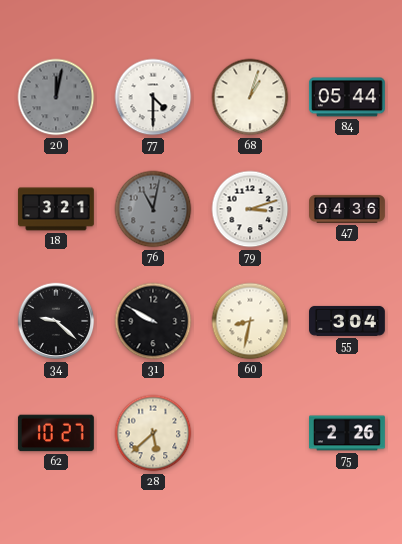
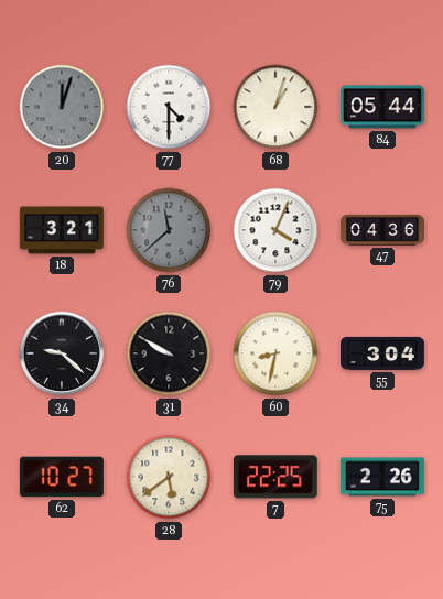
20: 12:02 -> 12:03 (62, 107)
76: 11:02 -> 11:38 (169, 230)
79: 3:12 -> 4:04 (275, 230)
28: 5:38 -> 5:39 (169, 477)
7: none -> 22:25 (275, 477)
